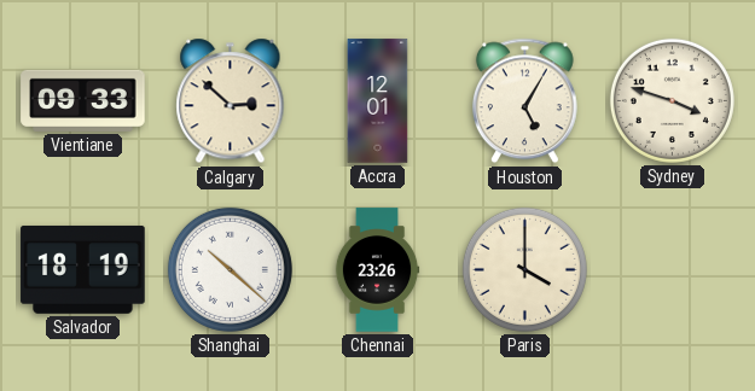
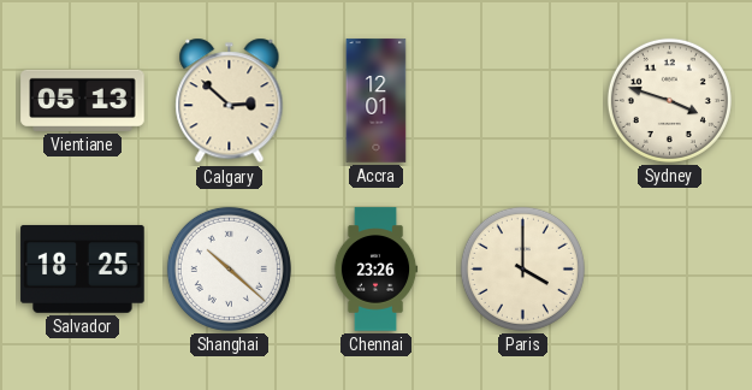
Vientiane: 09:33 -> 05:13 (83, 100)
Houston: 5:05 -> none (524, 101)
Salvador: 18:19 -> 18:25 (83, 268)
